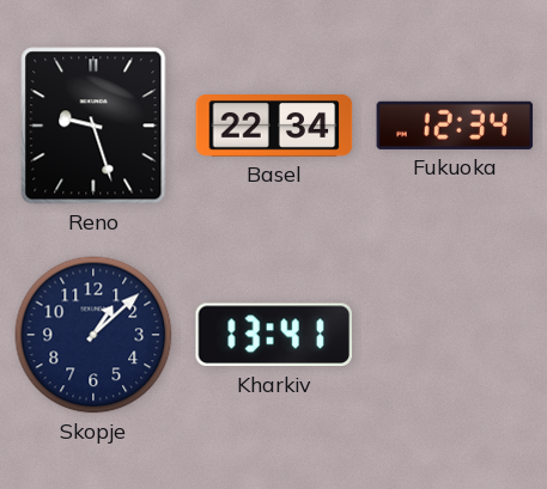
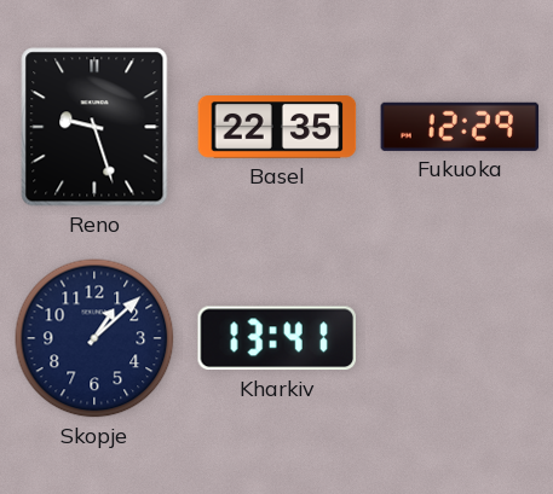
Basel: 22:34 -> 22:35 (277, 128)
Fukuoka: 12:34 -> 12:29 (460, 127)
